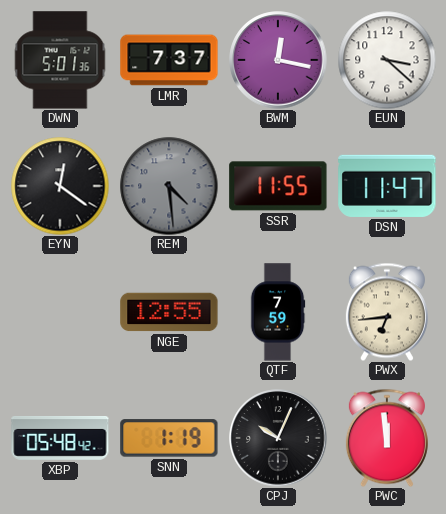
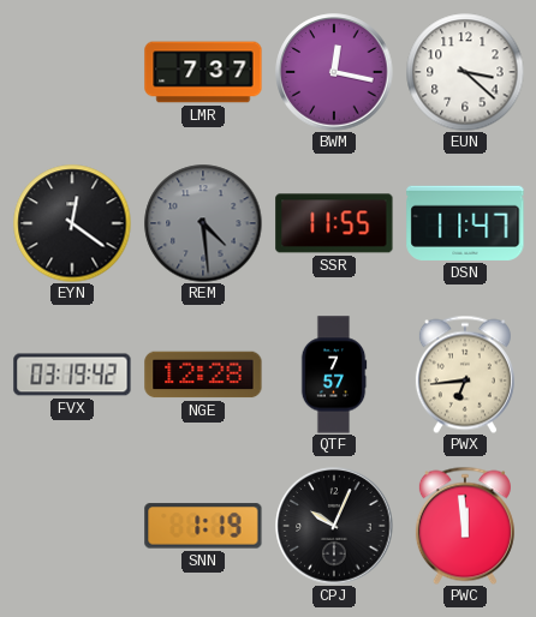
DWN: 5:01 -> none (60, 60)
FVX: none -> 03:19 (72, 375)
NGE: 12:55 -> 12:28 (203, 375)
QTF: 7:59 -> 7:57 (334, 375)
XBP: 05:48 -> none (60, 439)
